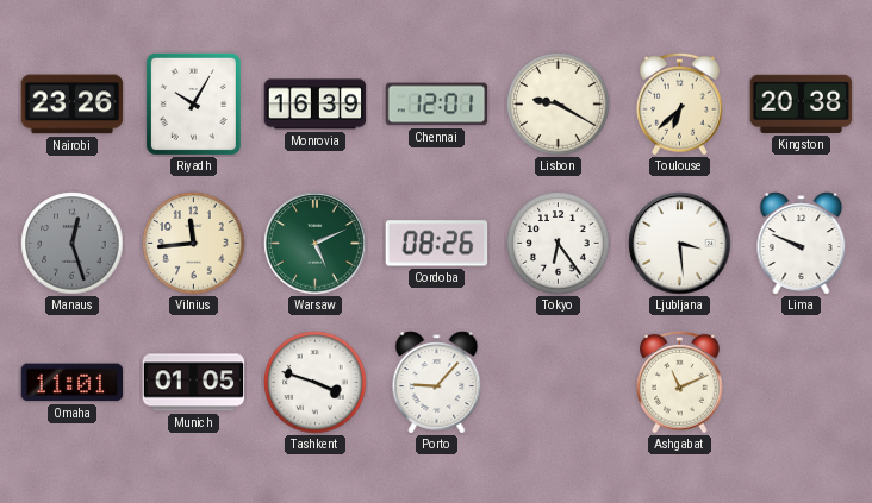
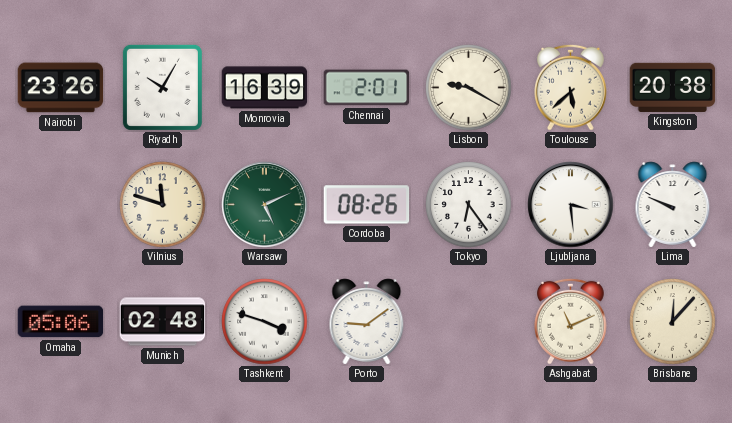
Chennai: 12:01 -> 2:01 (367, 88)
Toulouse: 6:38 -> 5:38 (571, 87)
Manaus: 12:27 -> none (73, 244)
Vilnius: 11:44 -> 11:48 (163, 205)
Omaha: 11:01 -> 05:06 (61, 322)
Munich: 01:05 -> 02:48 (163, 322)
Porto: 9:07 -> 9:09 (367, 322)
Brisbane: none -> 12:07 (673, 322)
